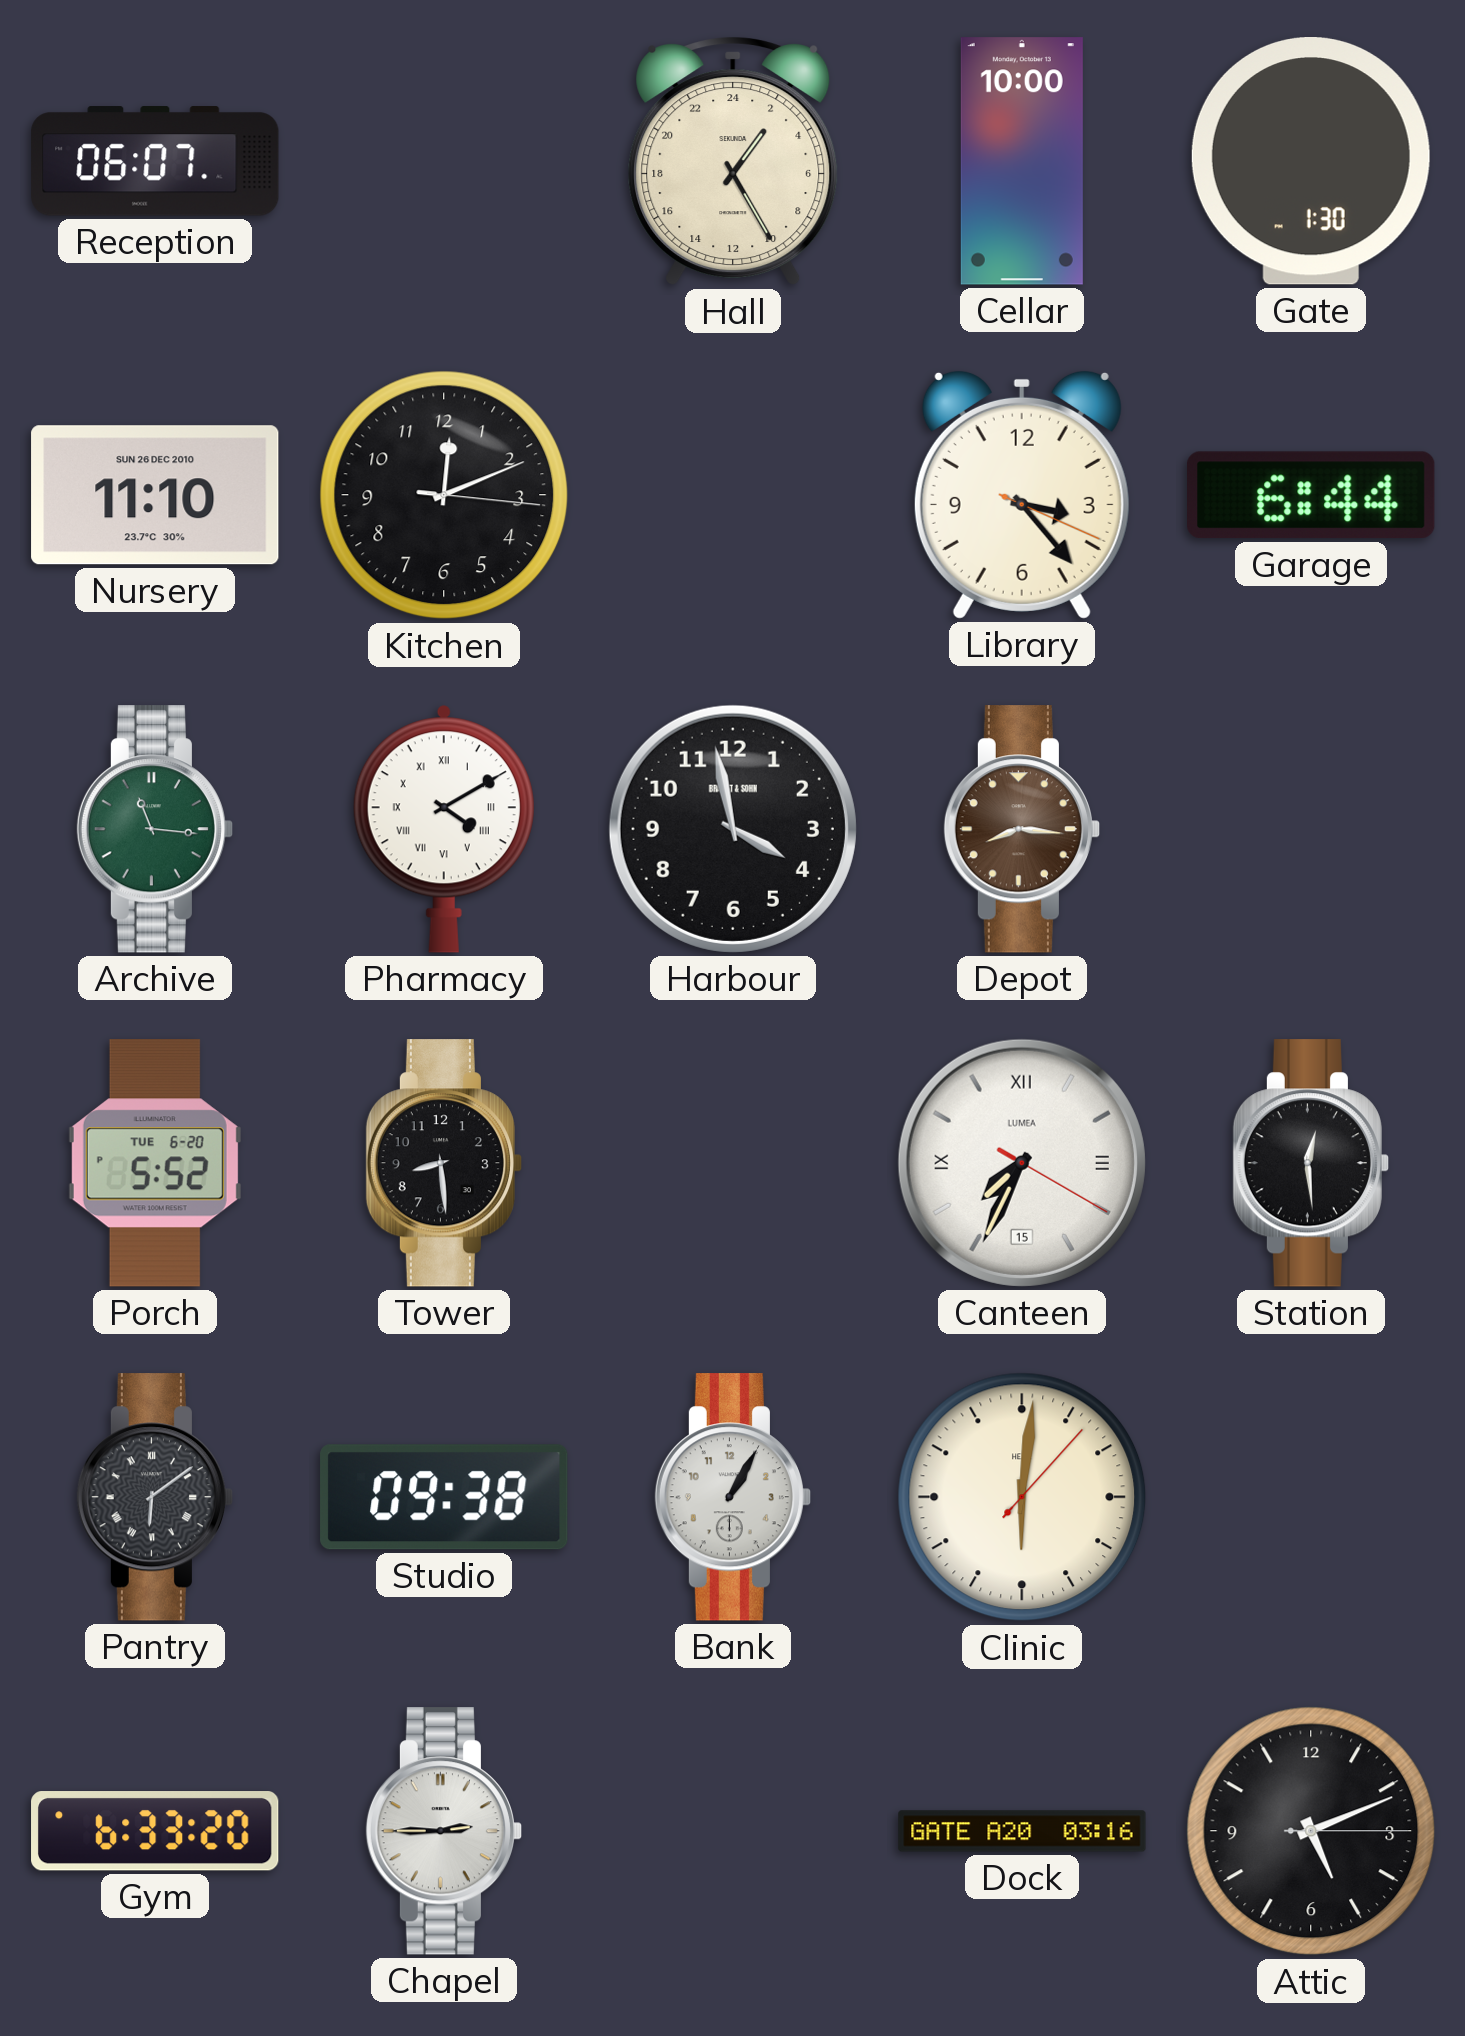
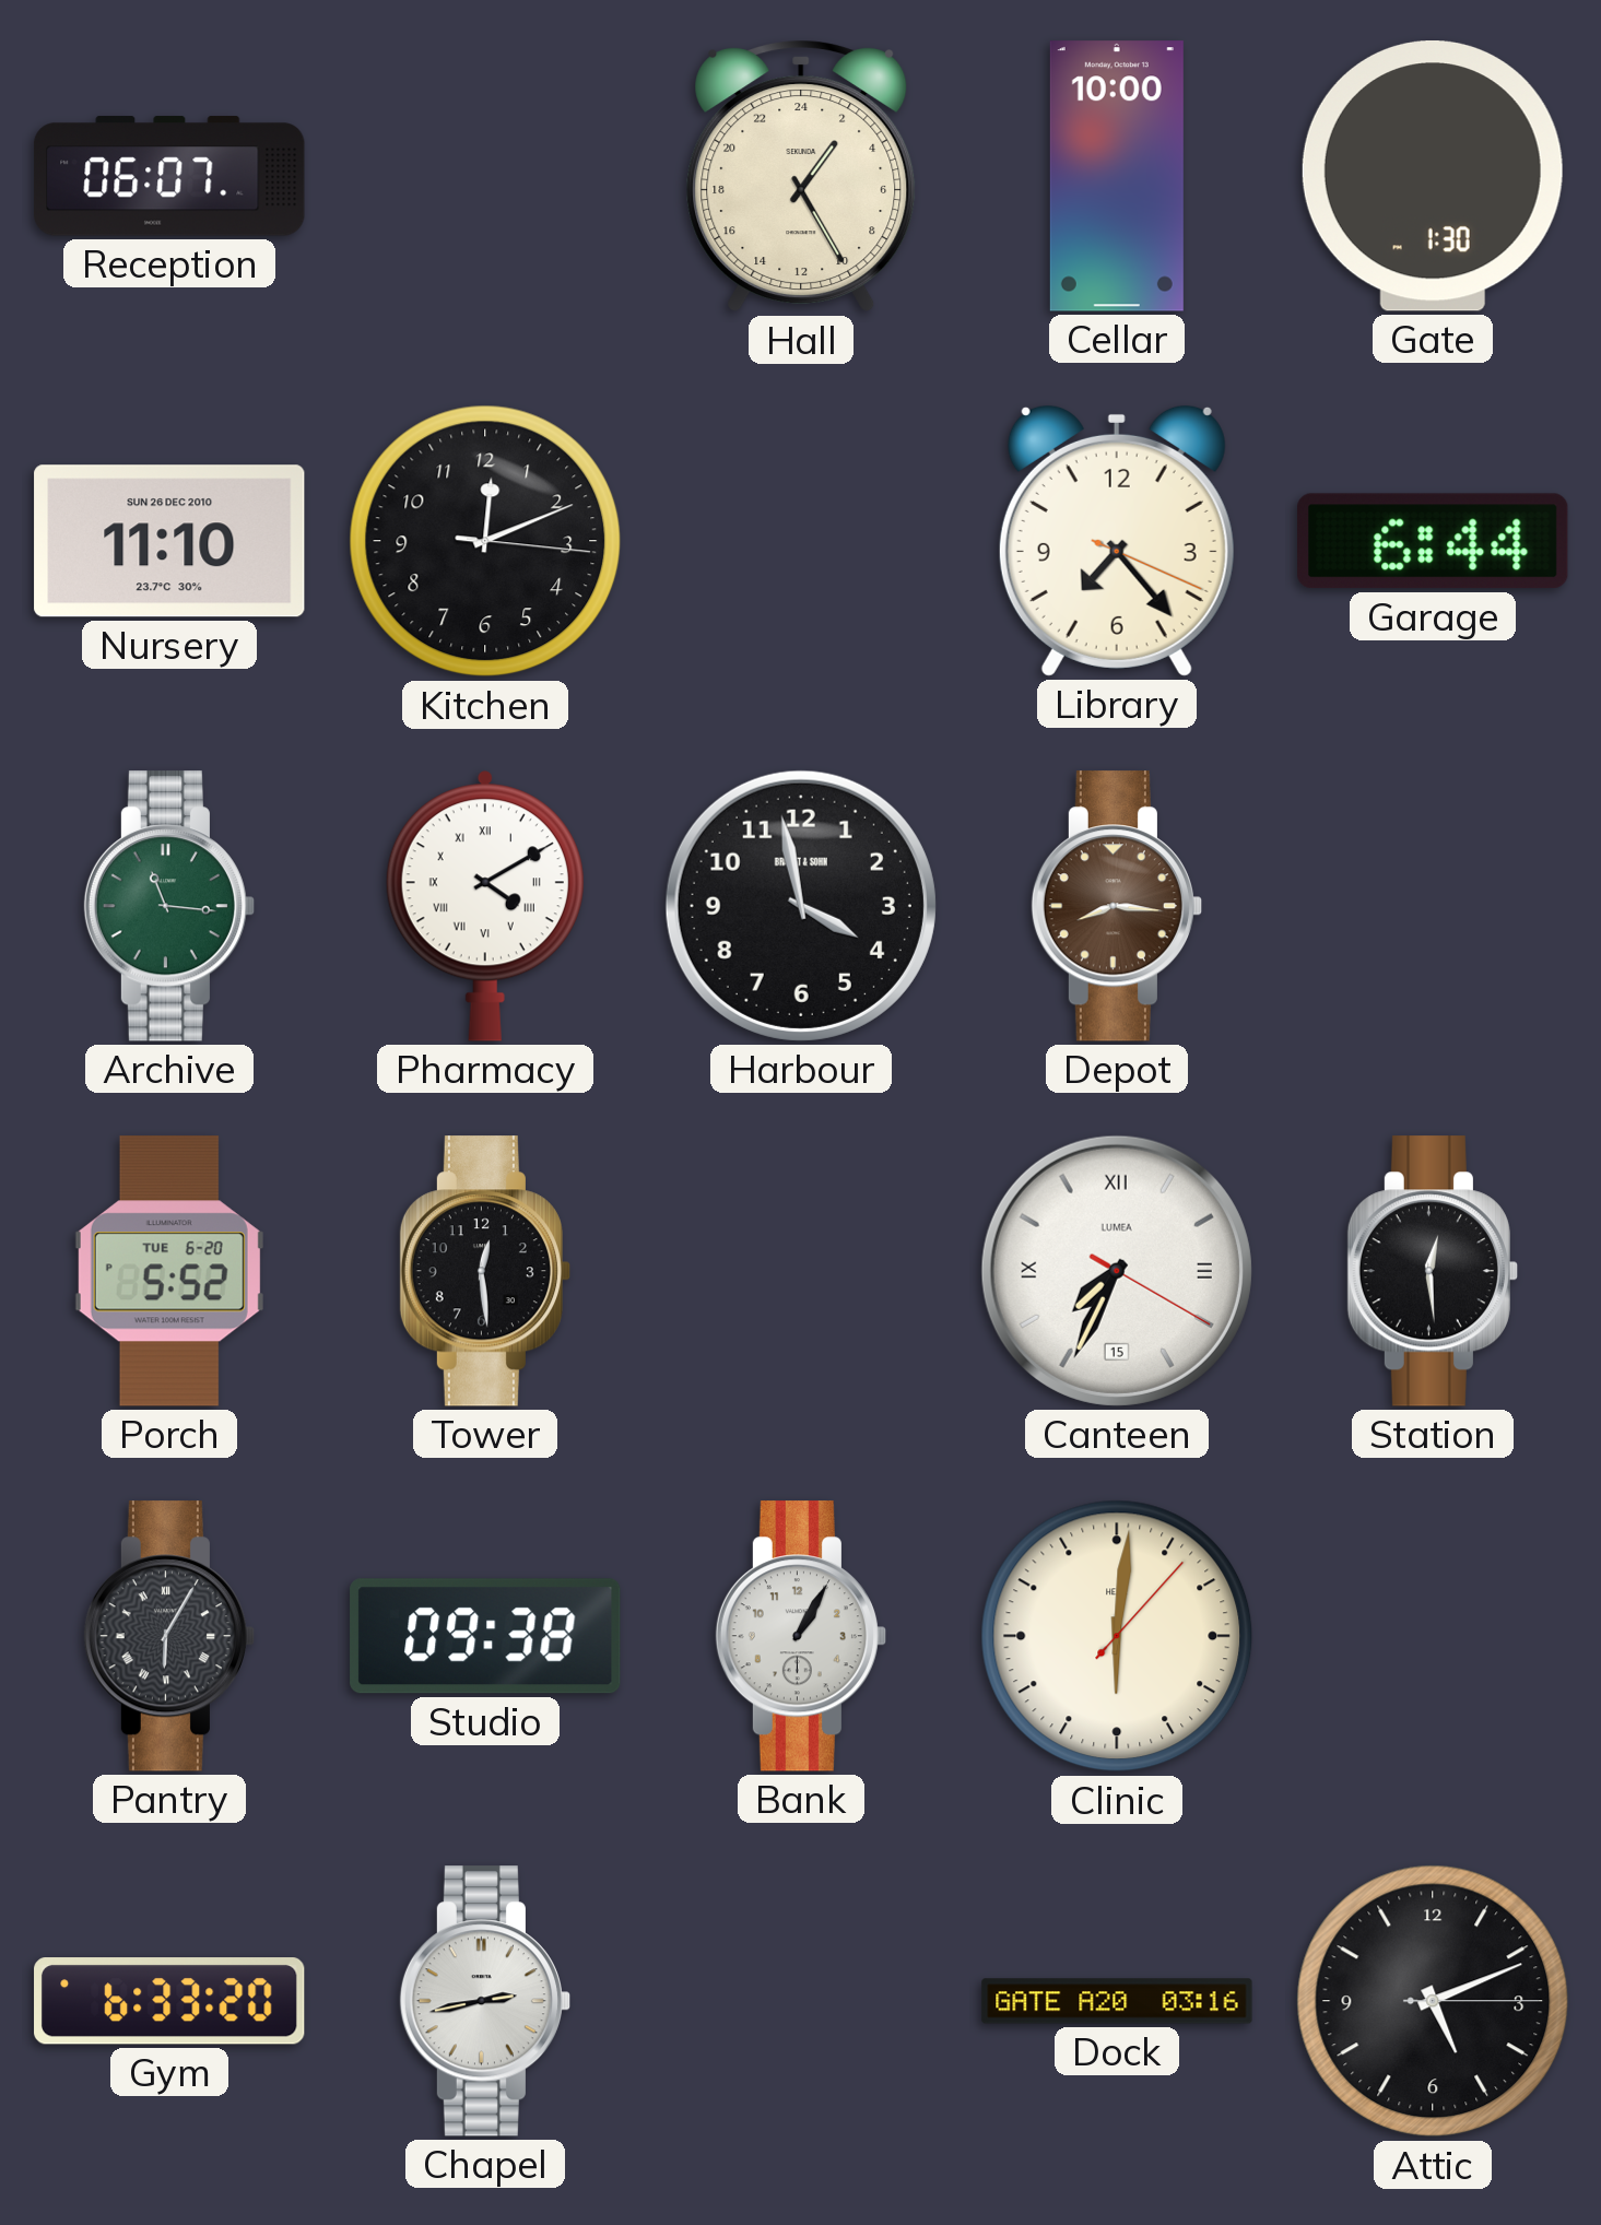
Library: 3:23 -> 7:23 (1117, 541)
Tower: 8:29 -> 12:29 (484, 1271)
Pantry: 6:09 -> 6:05 (168, 1636)
Chapel: 2:45 -> 2:43 (484, 2001)
